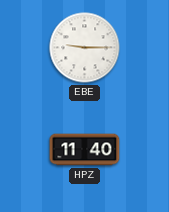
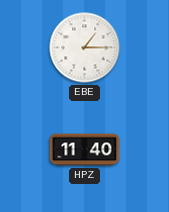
EBE: 9:15 -> 1:15 (85, 48)
